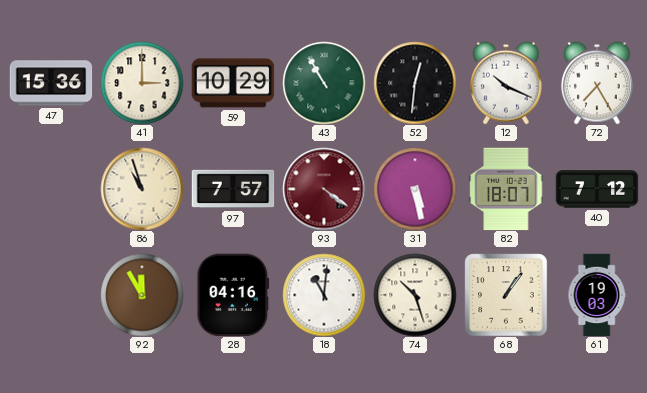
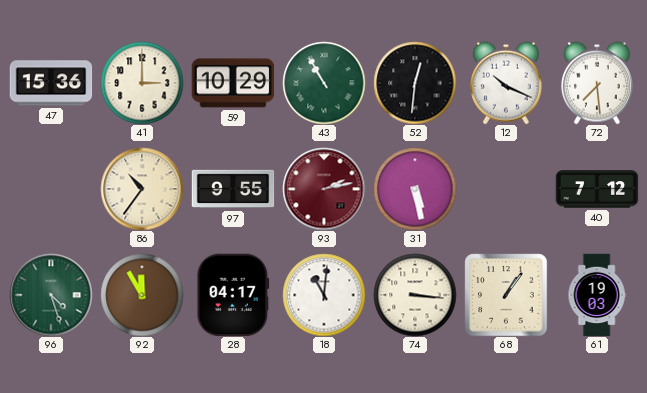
72: 7:25 -> 7:29 (597, 83)
86: 10:57 -> 10:36 (142, 189)
97: 7:57 -> 9:55 (233, 189)
93: 4:21 -> 2:13 (324, 189)
82: 18:07 -> none (506, 189)
96: none -> 4:27 (51, 295)
28: 04:16 -> 04:17 (233, 295)
74: 10:27 -> 3:16 (415, 295)
